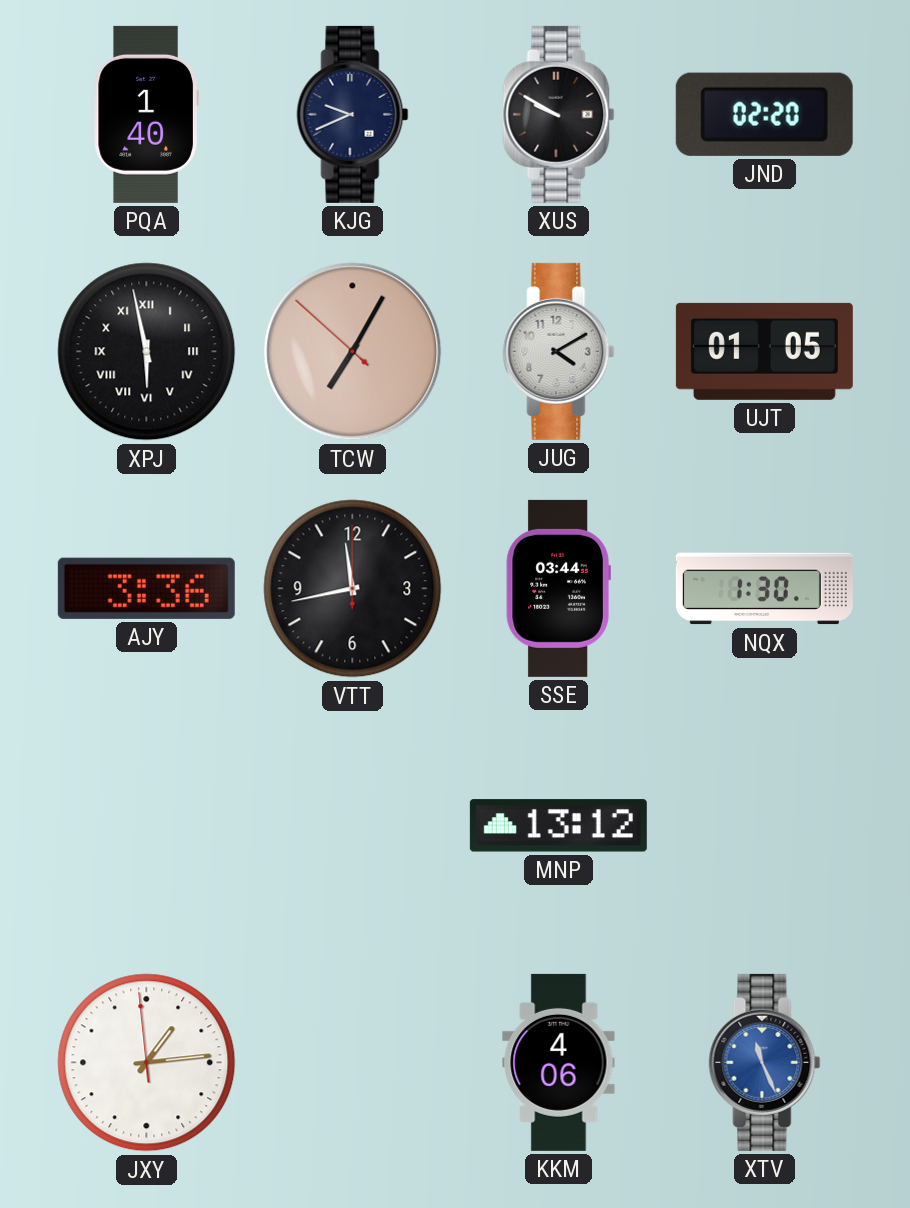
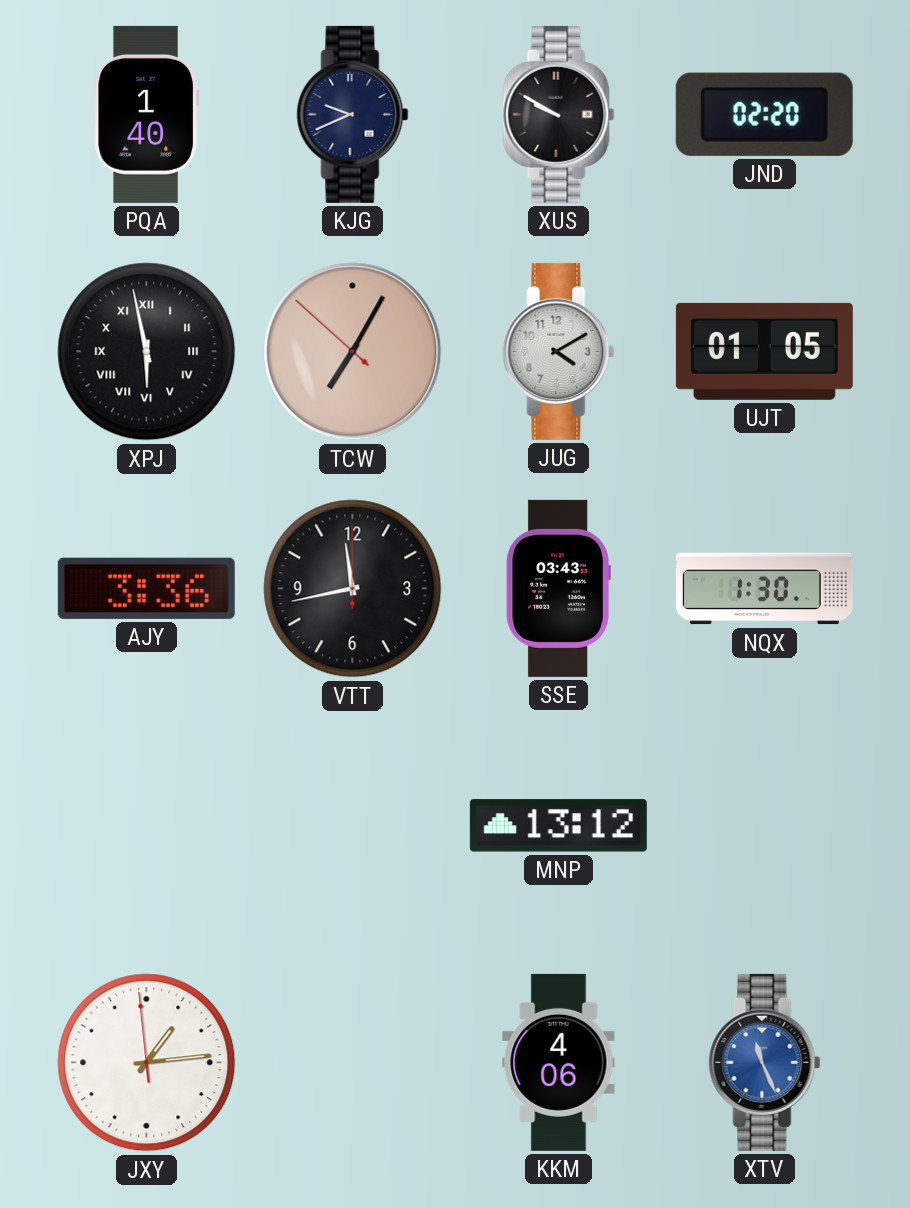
SSE: 03:44 -> 03:43 (558, 588)
